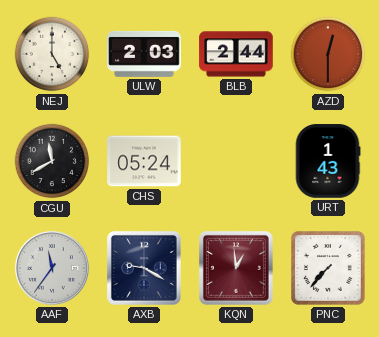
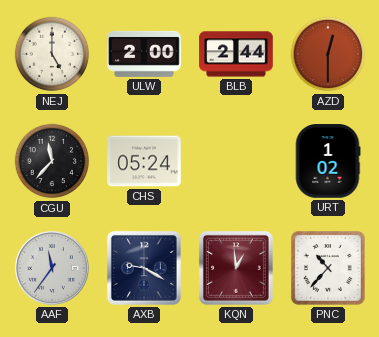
ULW: 2:03 -> 2:00 (144, 54)
CGU: 11:40 -> 11:37 (52, 161)
URT: 1:43 -> 1:02 (328, 161)
PNC: 7:37 -> 10:37 (329, 269)
